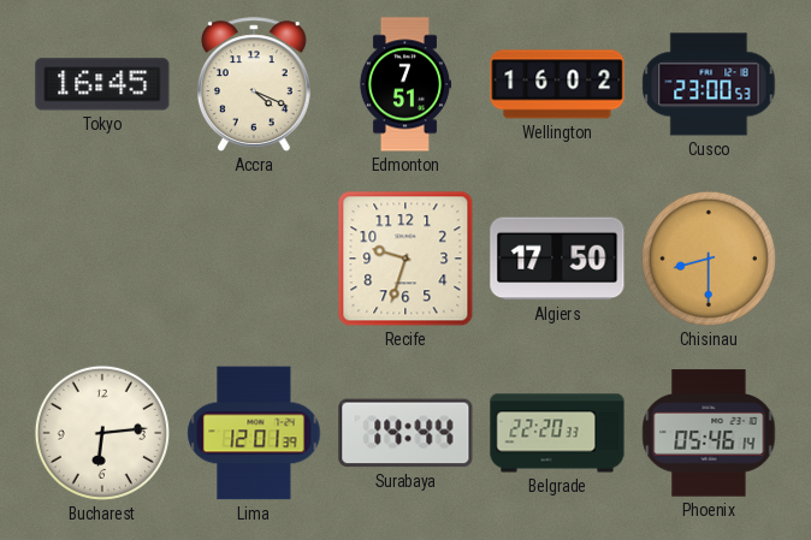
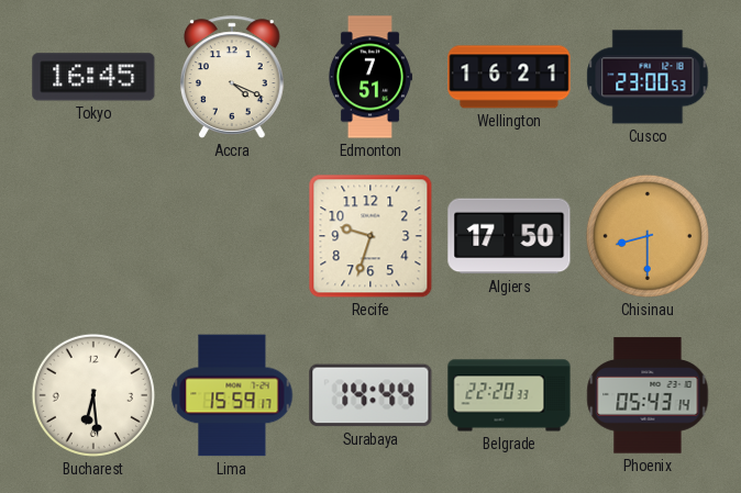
Wellington: 16:02 -> 16:21 (509, 77)
Bucharest: 6:14 -> 6:29 (93, 395)
Lima: 12:01 -> 15:59 (232, 395)
Phoenix: 05:46 -> 05:43 (648, 395)
